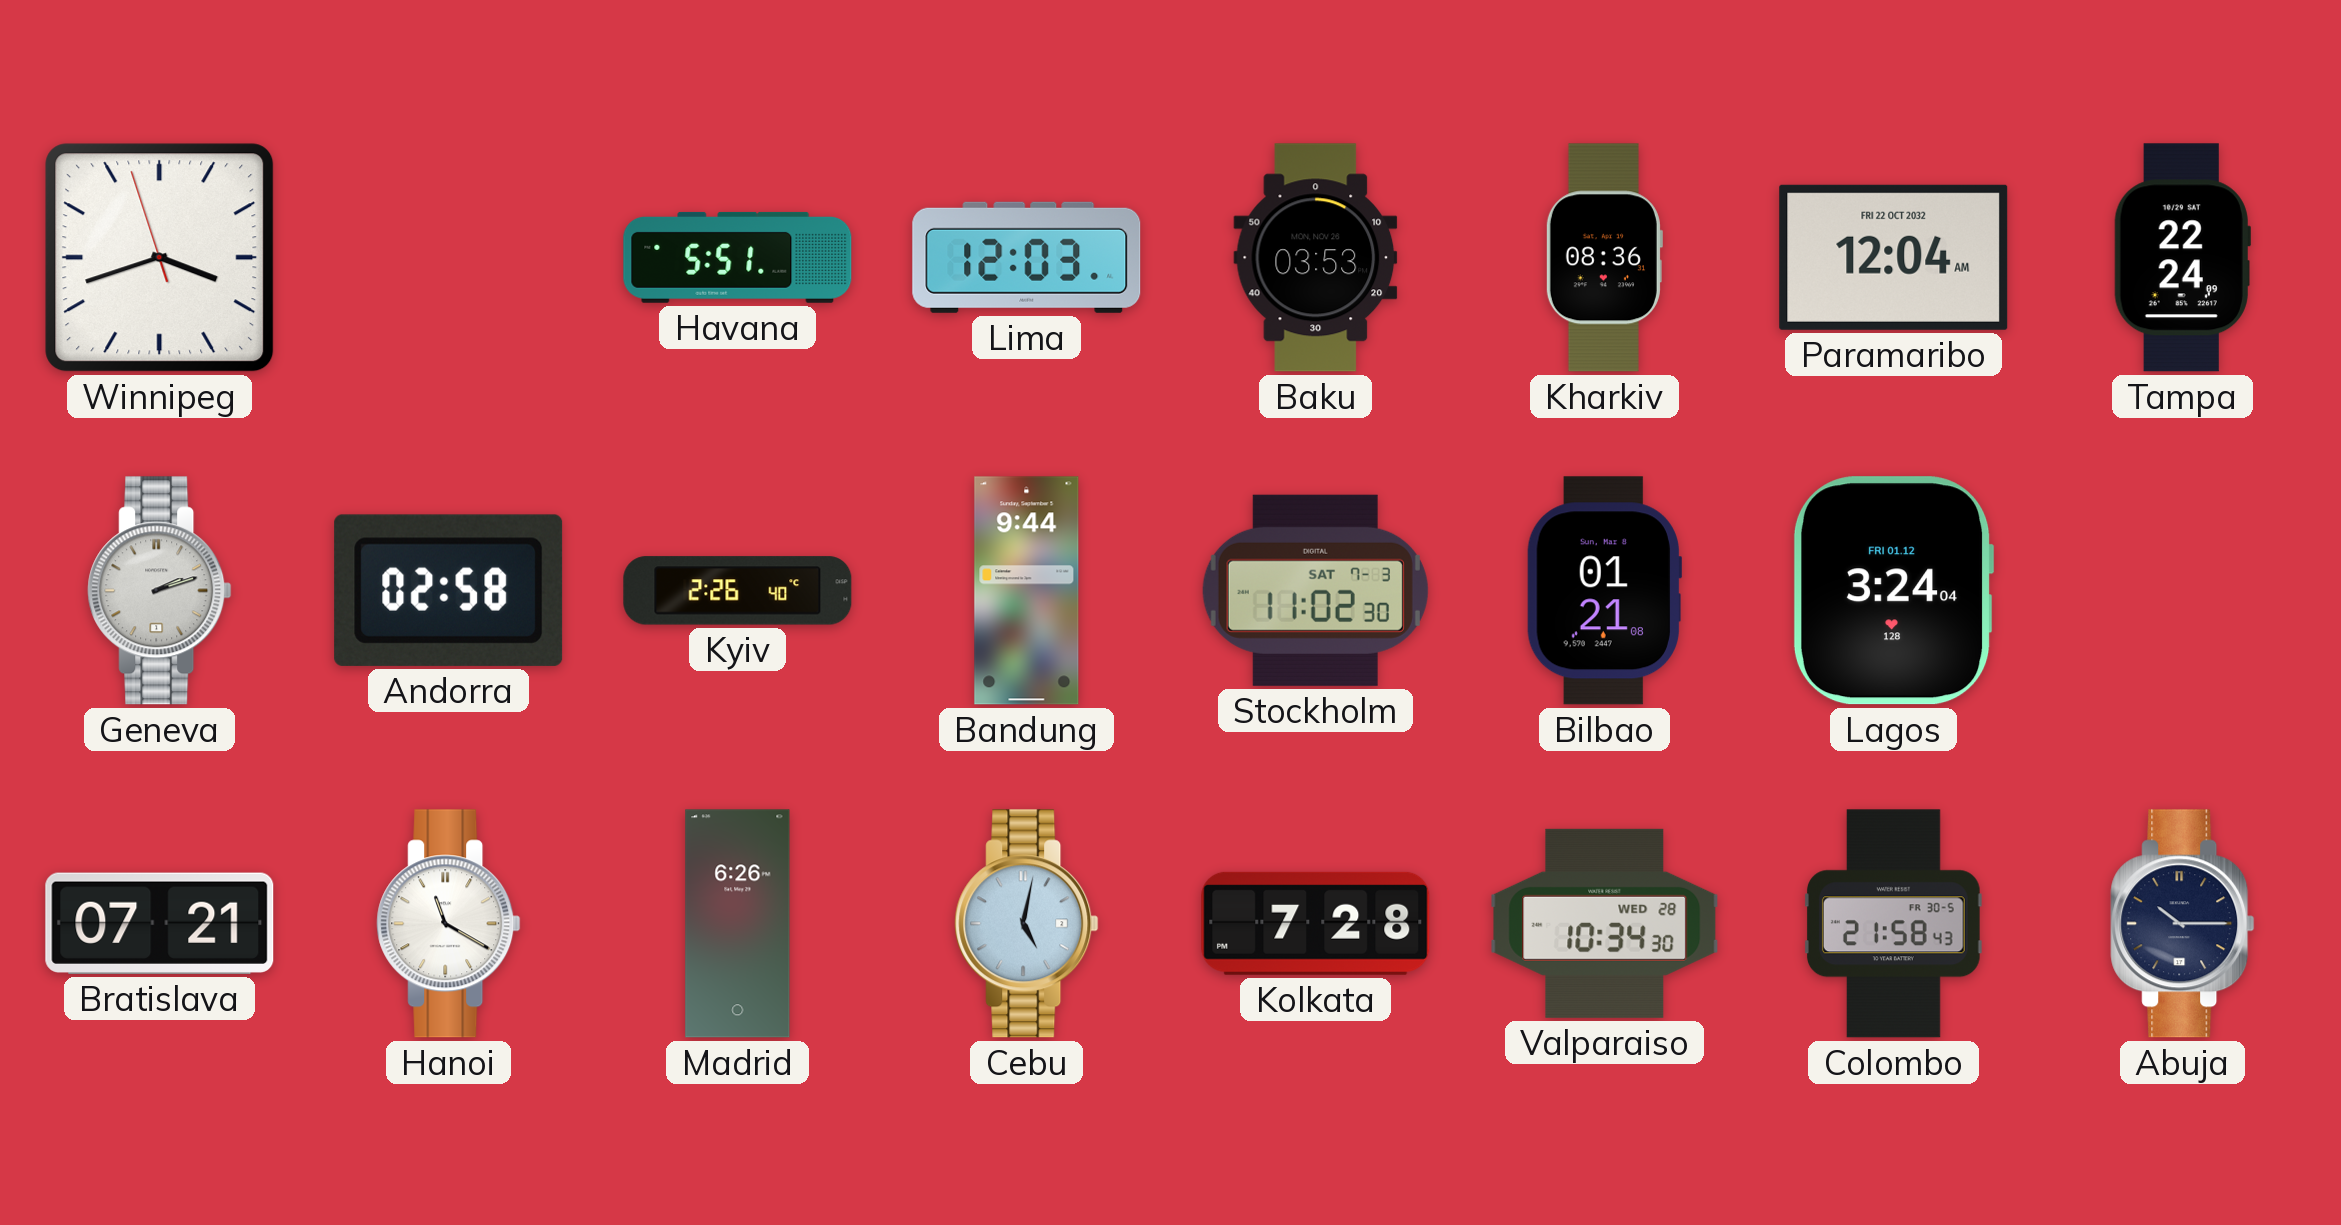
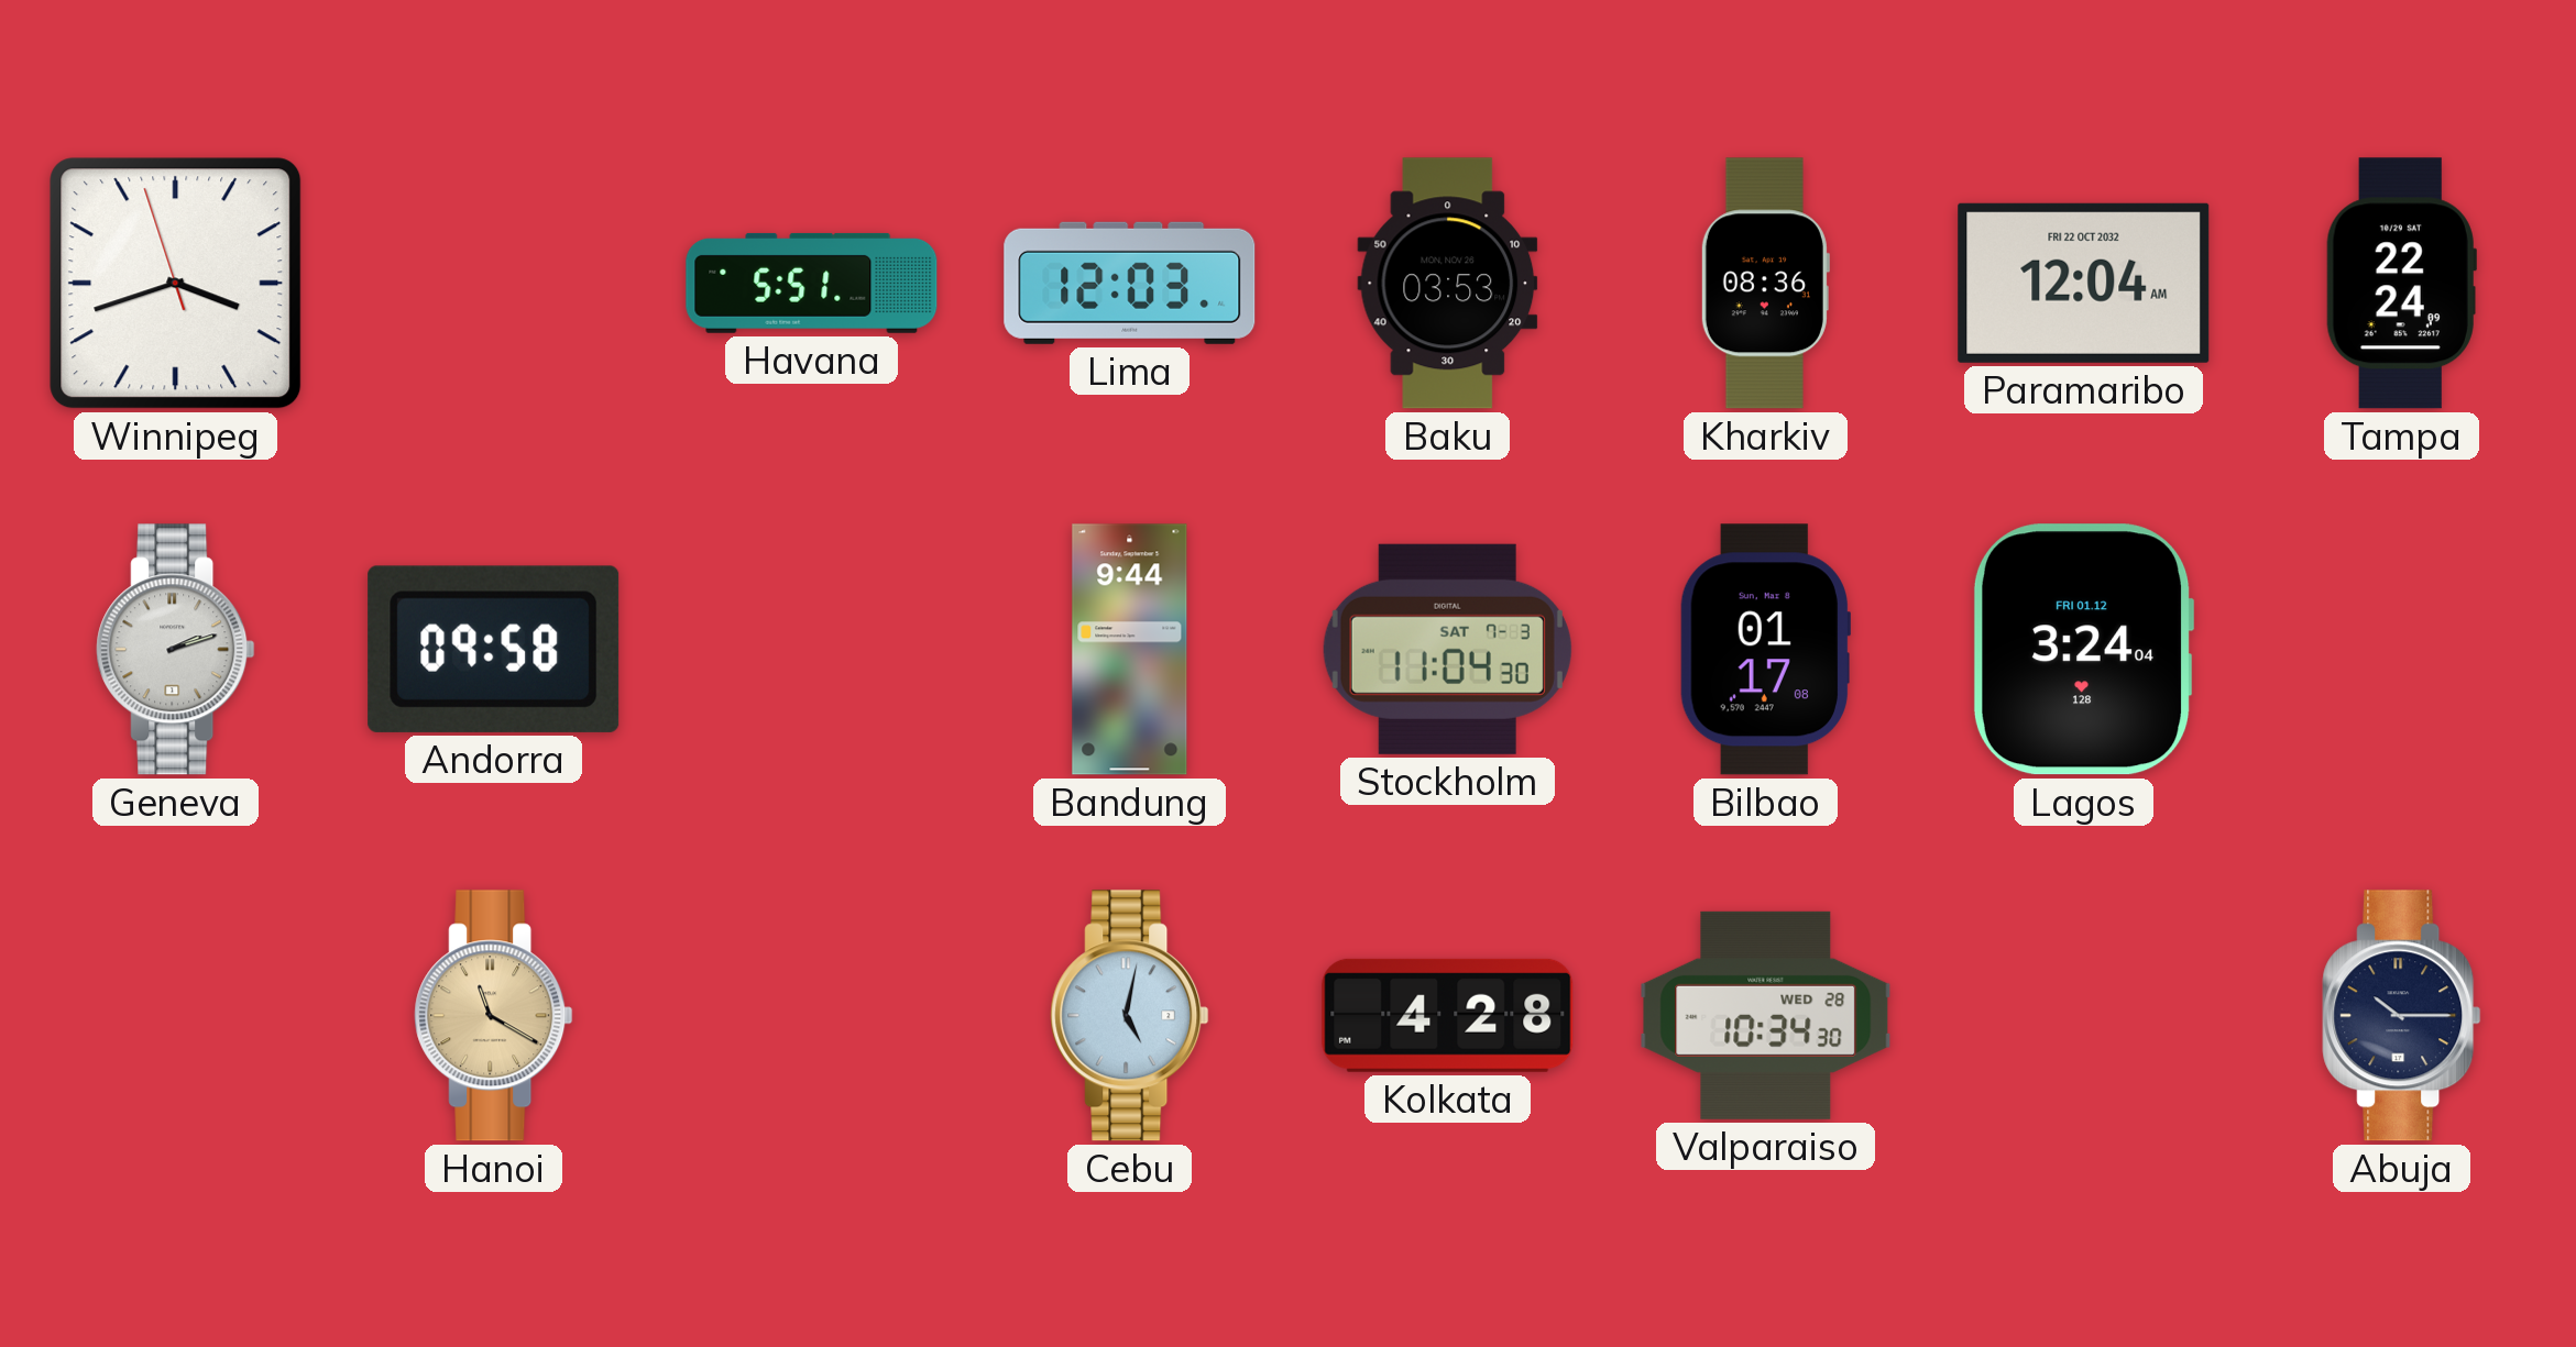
Andorra: 02:58 -> 09:58 (494, 649)
Kyiv: 2:26 -> none (738, 591)
Stockholm: 11:02 -> 11:04 (1447, 649)
Bilbao: 01:21 -> 01:17 (1765, 650)
Bratislava: 07:21 -> none (160, 923)
Hanoi dial: white -> champagne (494, 1016)
Madrid: 6:26 -> none (738, 924)
Kolkata: 7:28 -> 4:28 (1448, 1015)
Colombo: 21:58 -> none (1893, 924)
